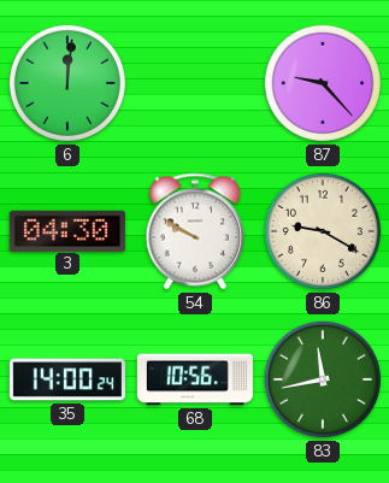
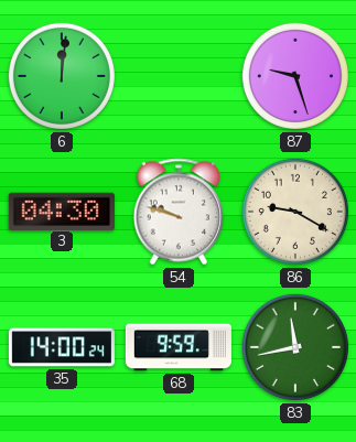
87: 9:23 -> 9:27 (295, 76)
54: 9:50 -> 9:48 (179, 212)
68: 10:56 -> 9:59 (179, 347)
